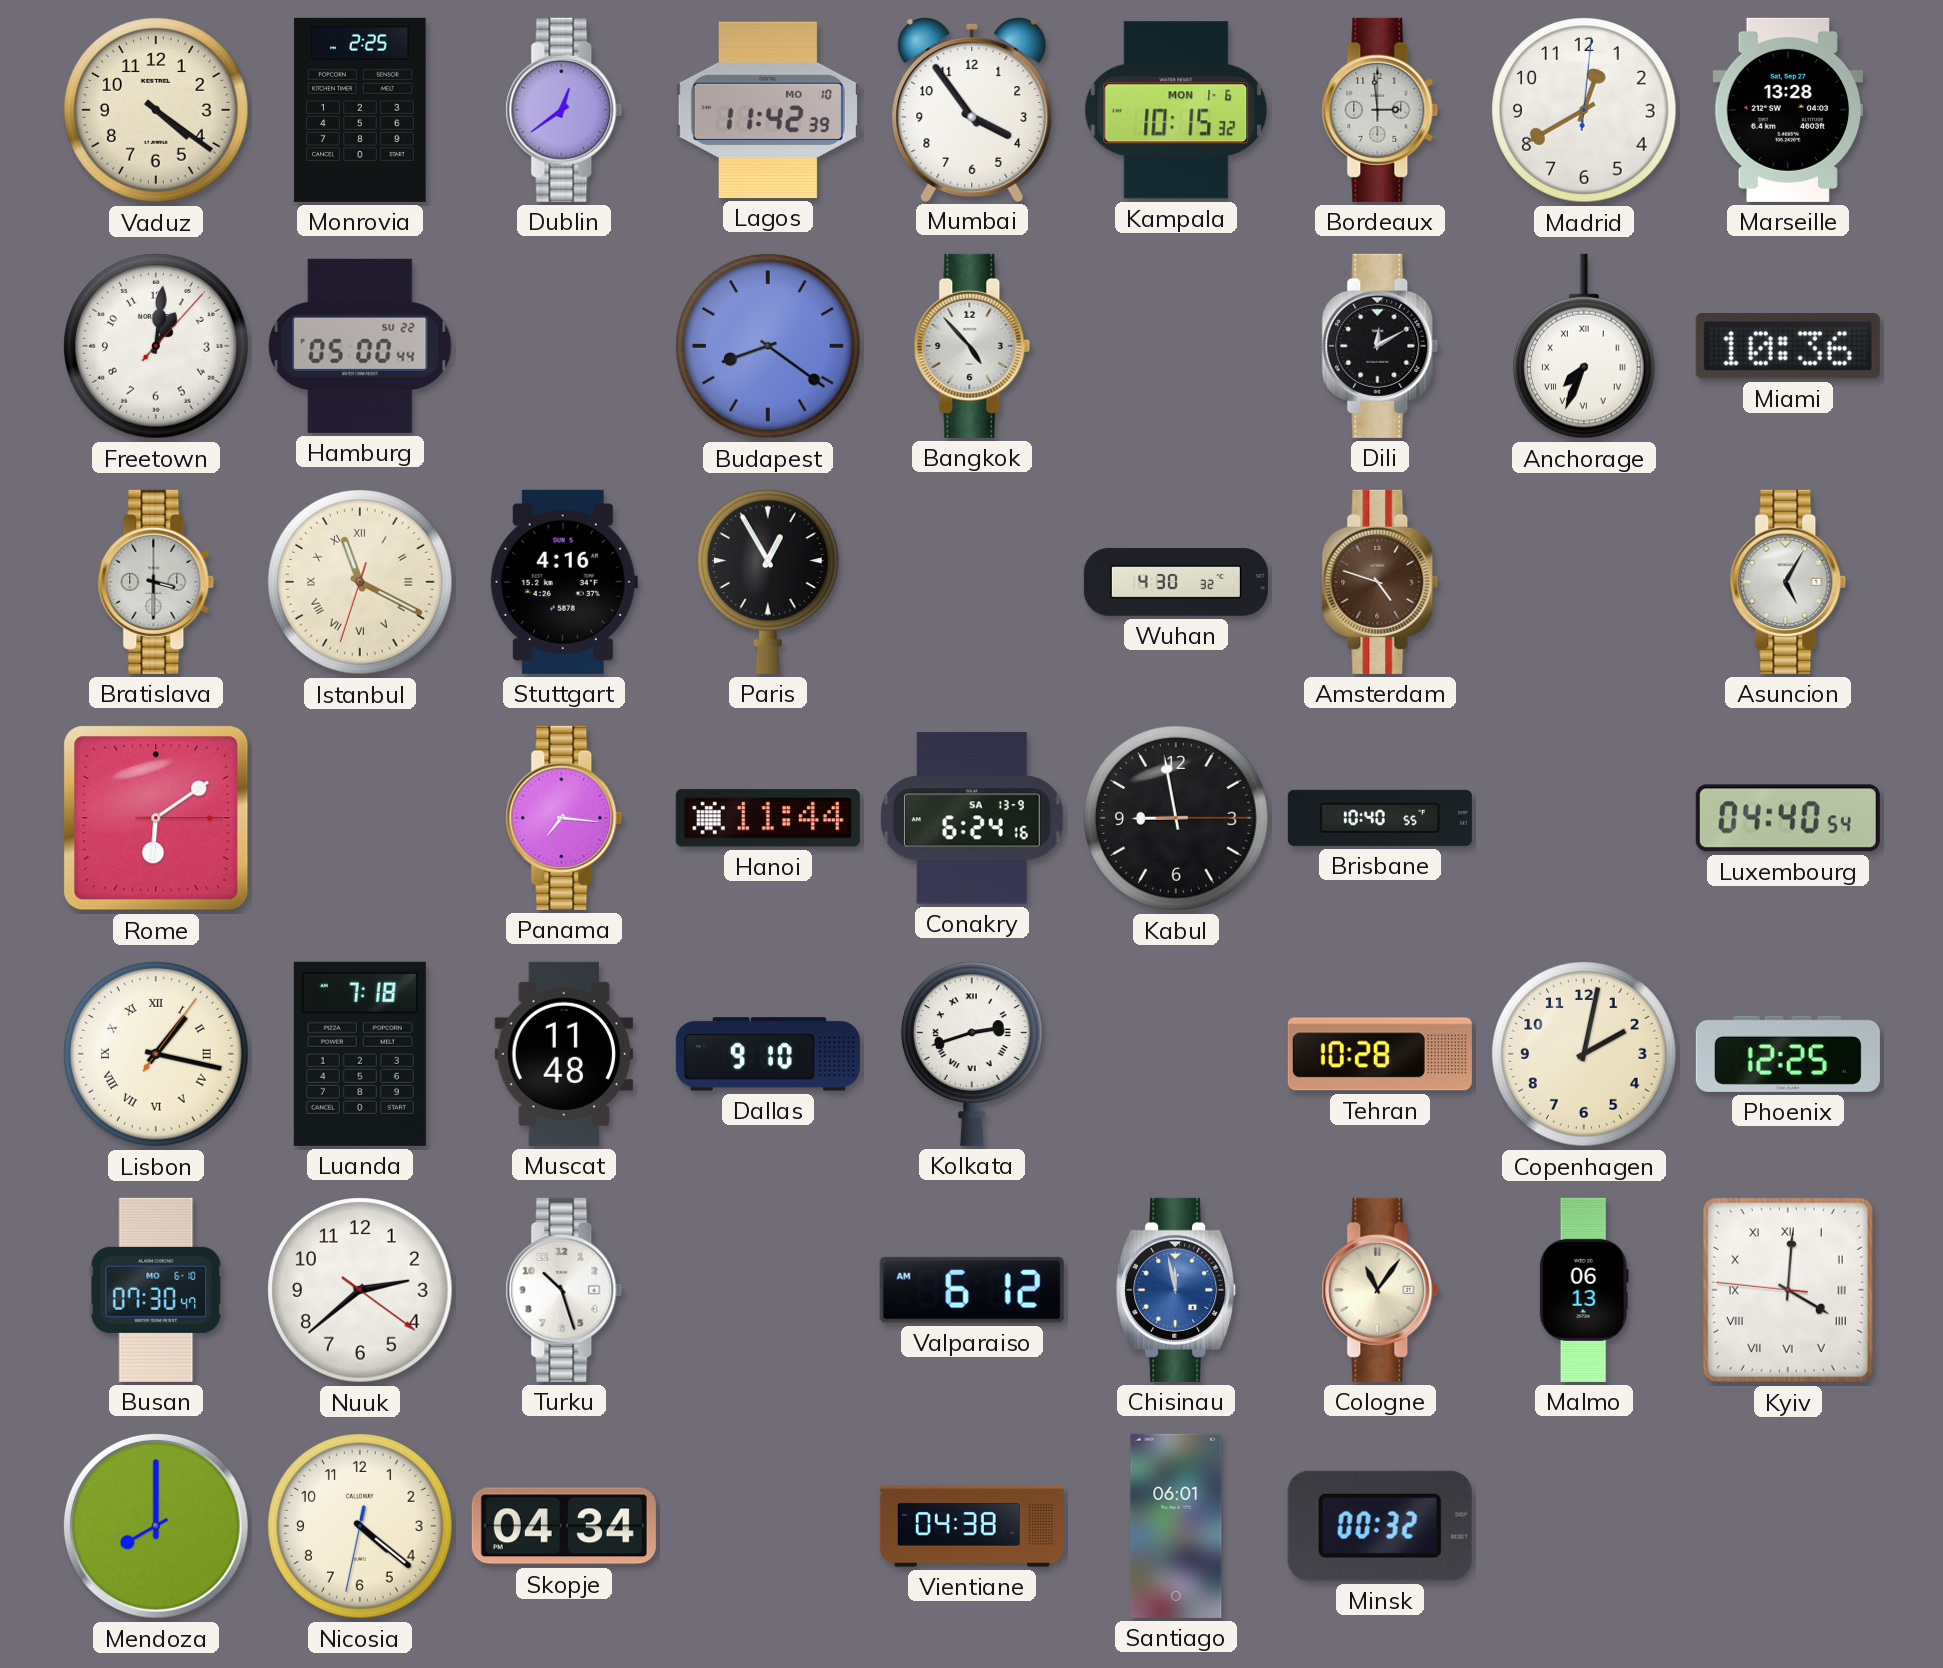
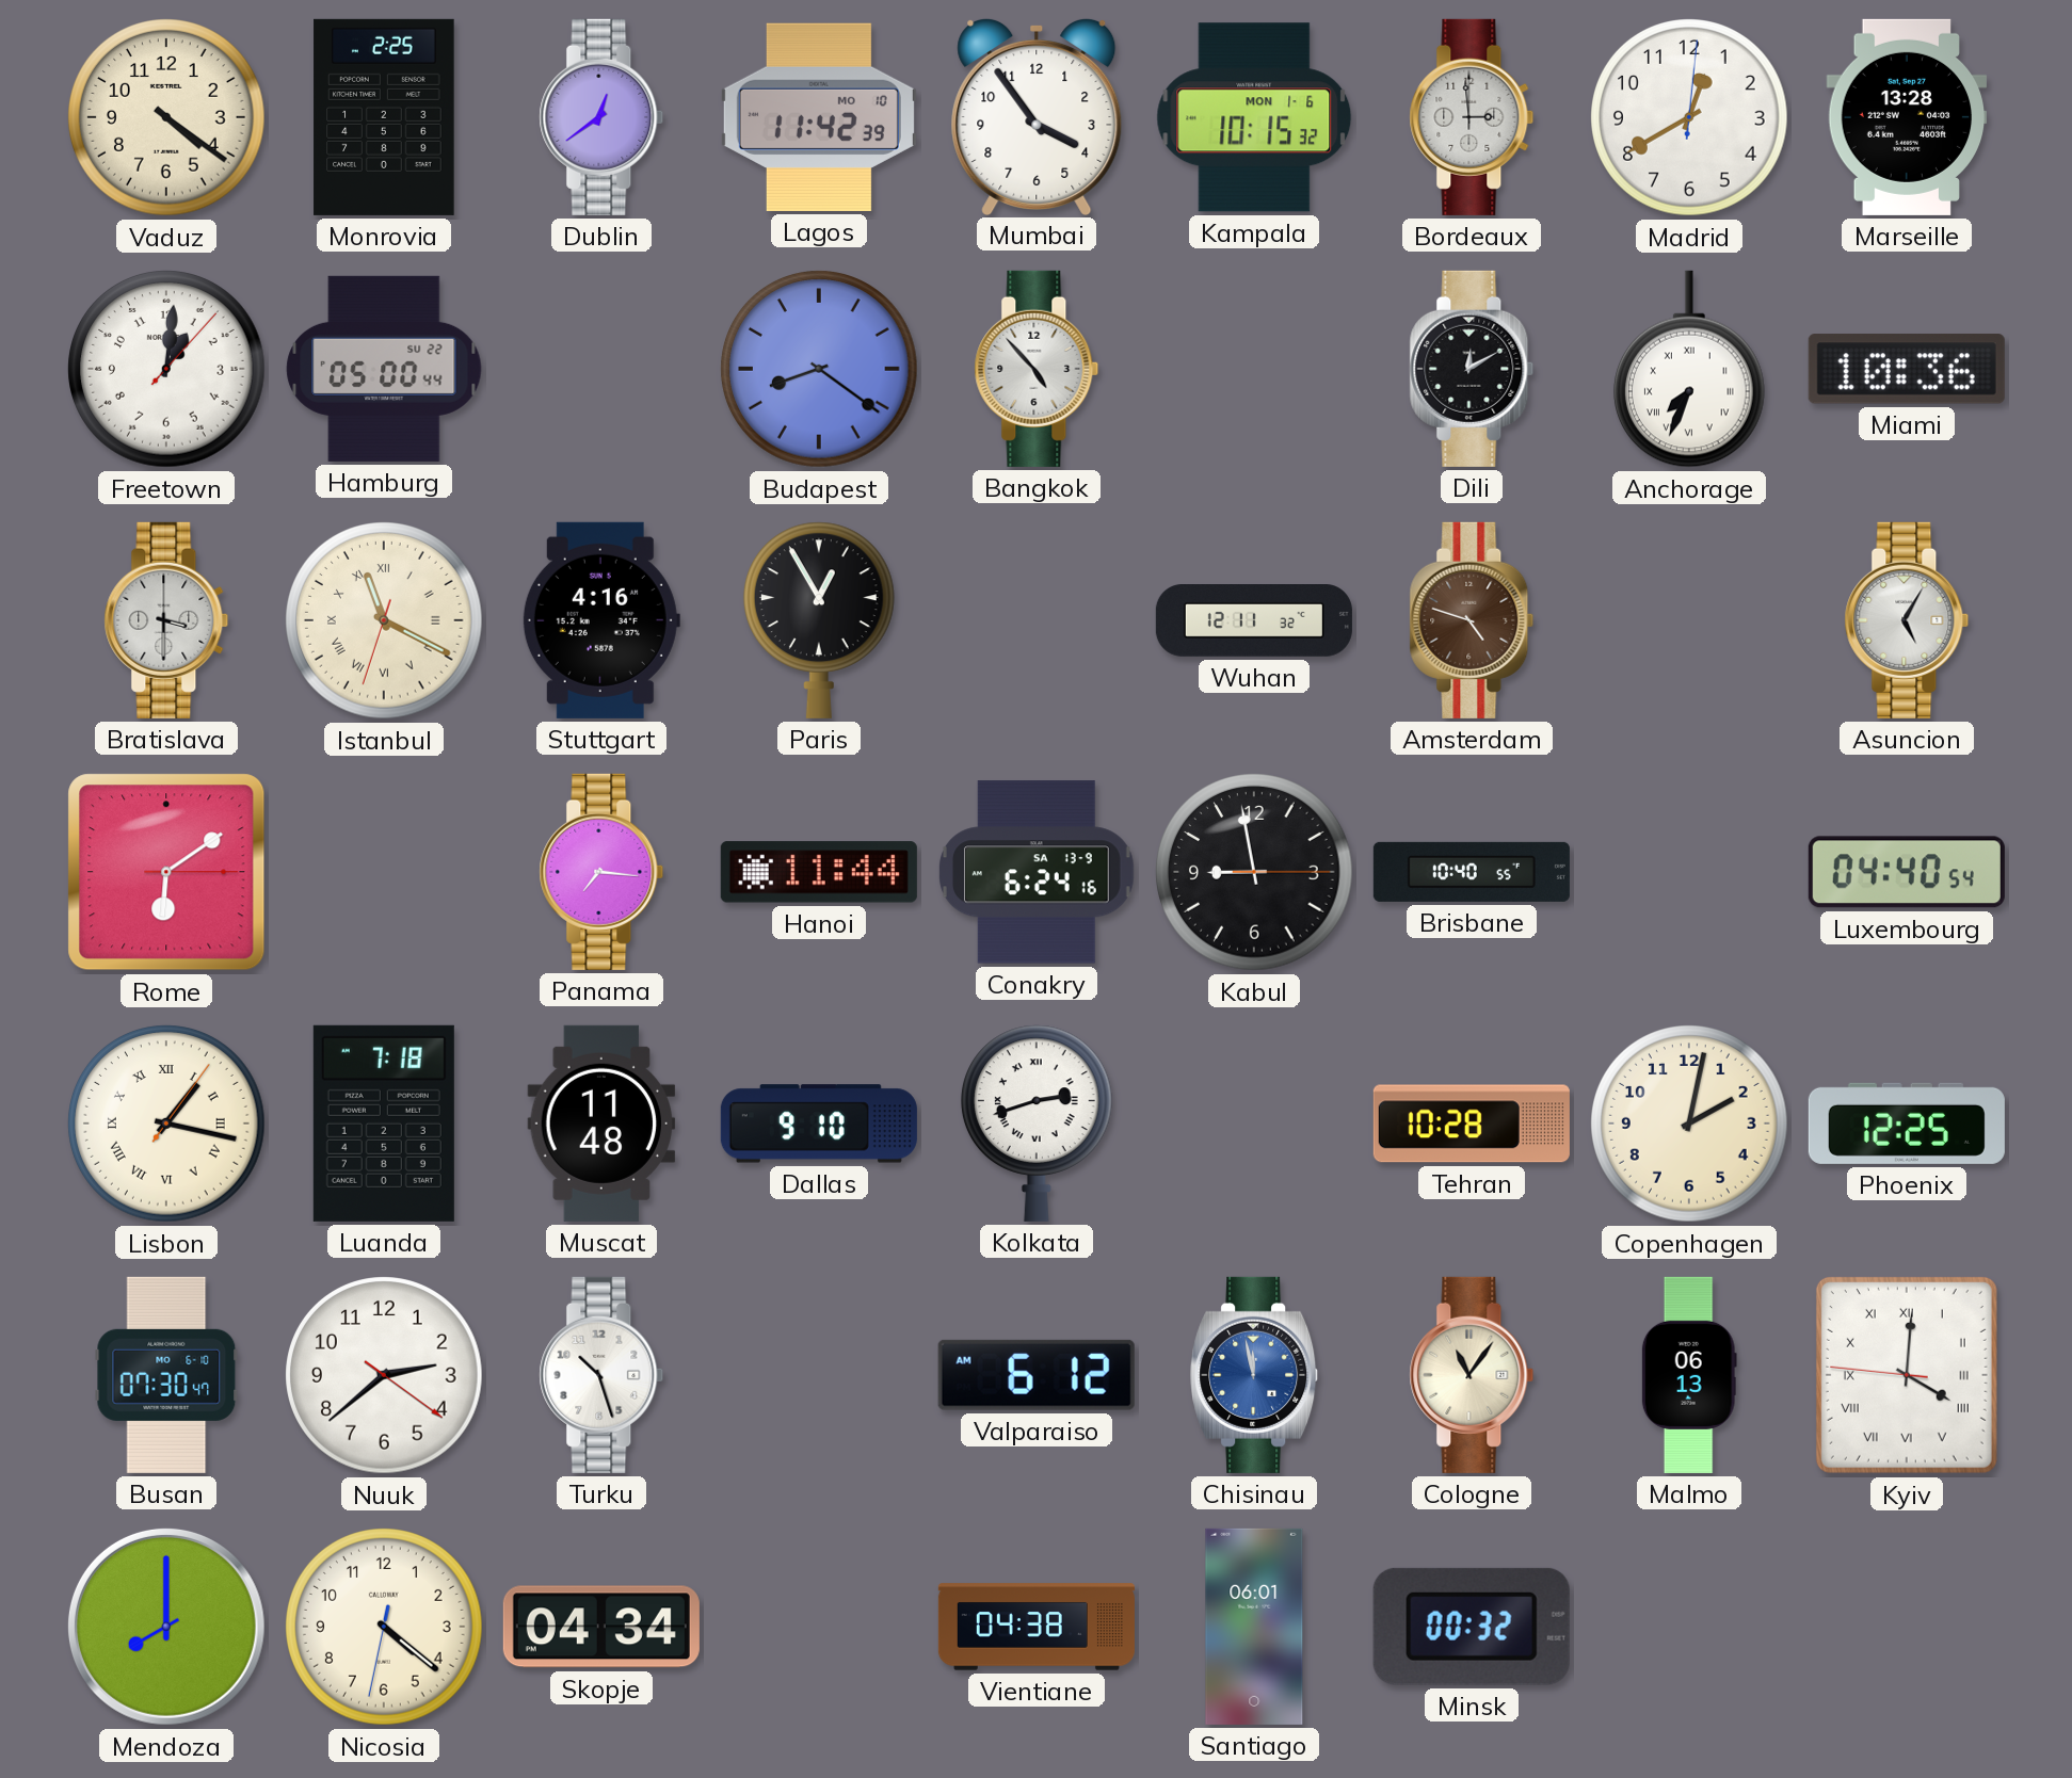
Wuhan: 4:30 -> 12:11 (1254, 621)
